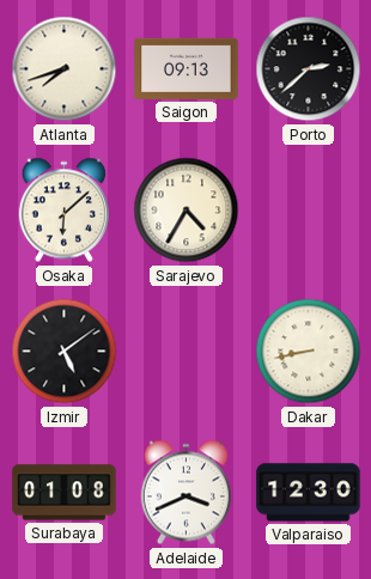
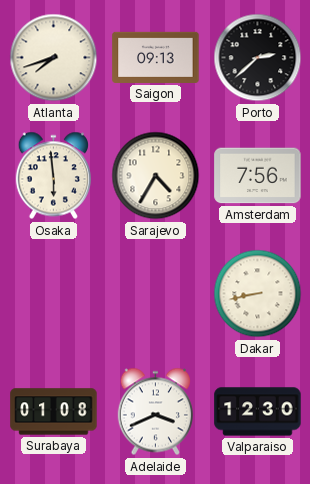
Osaka: 6:08 -> 5:59 (53, 176)
Amsterdam: none -> 7:56 (258, 176)
Izmir: 5:09 -> none (65, 352)
